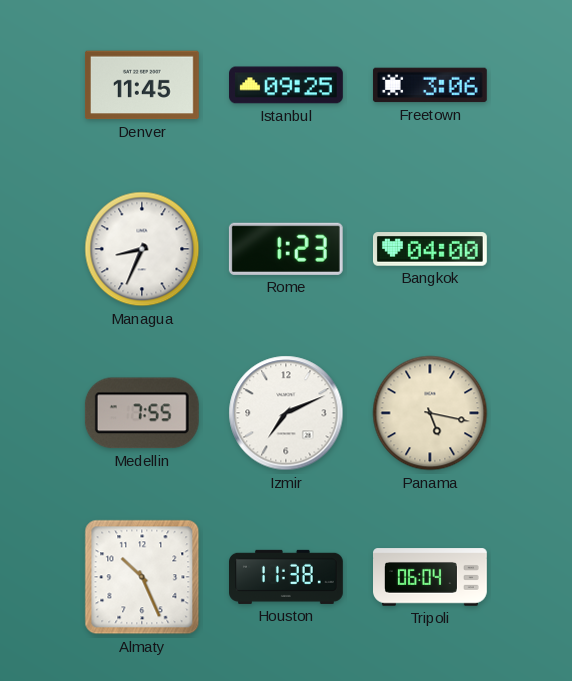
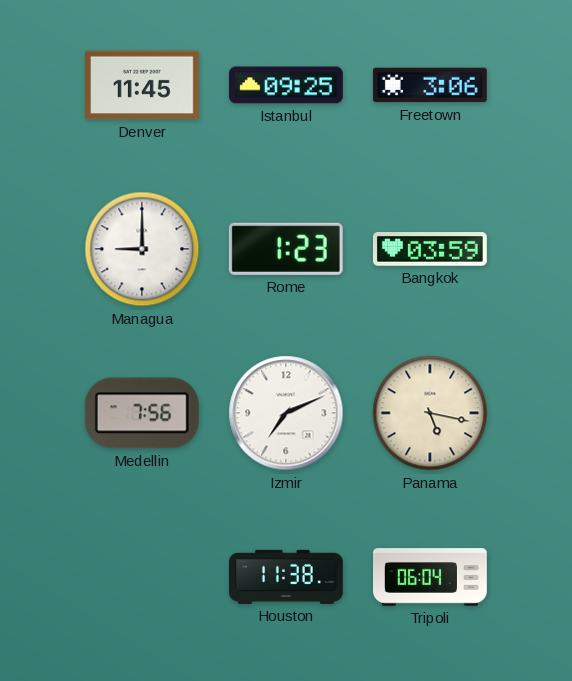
Managua: 8:34 -> 9:00 (142, 249)
Bangkok: 04:00 -> 03:59 (431, 249)
Medellin: 7:55 -> 7:56 (142, 413)
Almaty: 10:26 -> none (142, 577)
